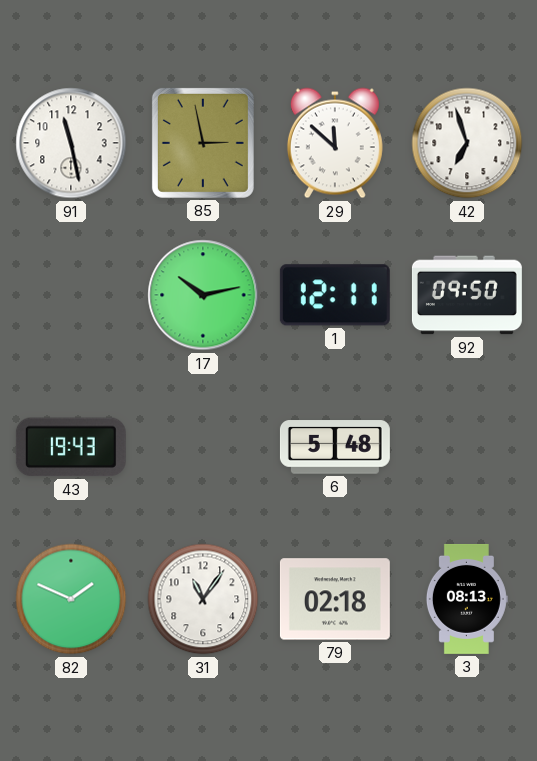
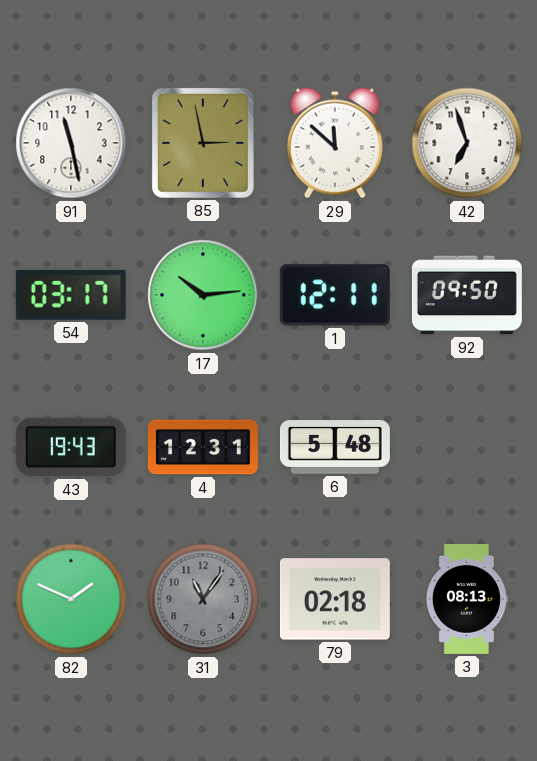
54: none -> 03:17 (71, 295)
17: 10:13 -> 10:14 (203, 295)
4: none -> 12:31 (203, 447)
31 dial: white -> grey (203, 599)
